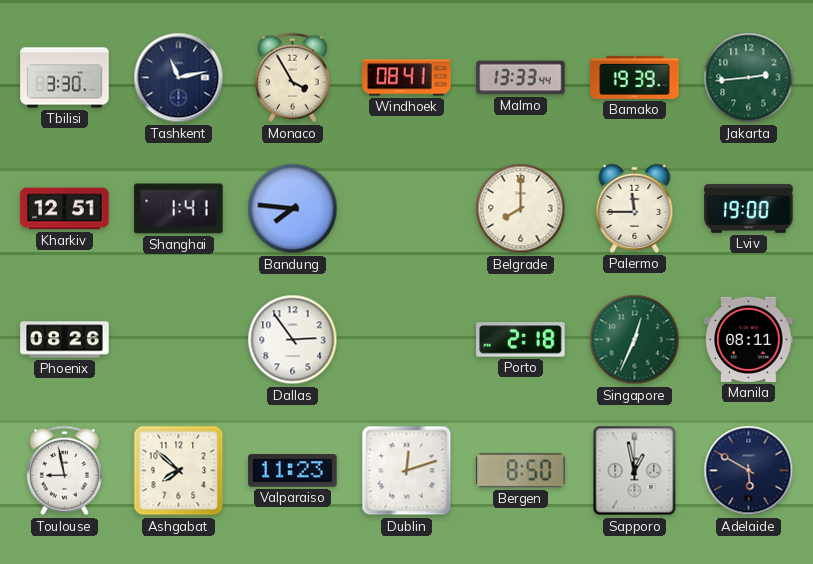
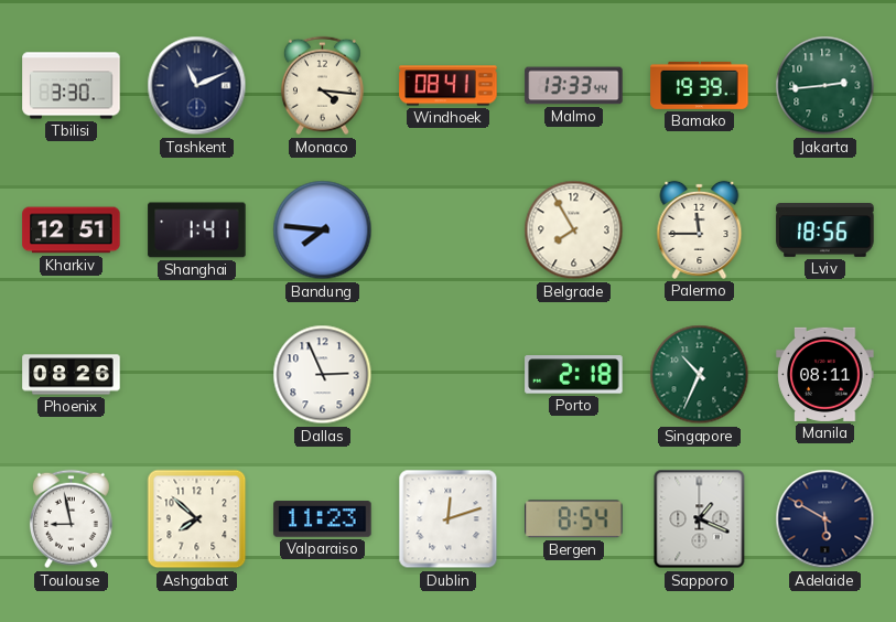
Tashkent: 11:13 -> 11:11 (197, 86)
Monaco: 3:55 -> 4:16 (322, 86)
Belgrade: 8:00 -> 7:55 (574, 230)
Lviv: 19:00 -> 18:56 (825, 230)
Dallas: 2:54 -> 2:56 (323, 375)
Singapore: 12:34 -> 10:34 (700, 375)
Bergen: 8:50 -> 8:54 (574, 519)
Sapporo: 12:58 -> 1:19 (700, 519)
